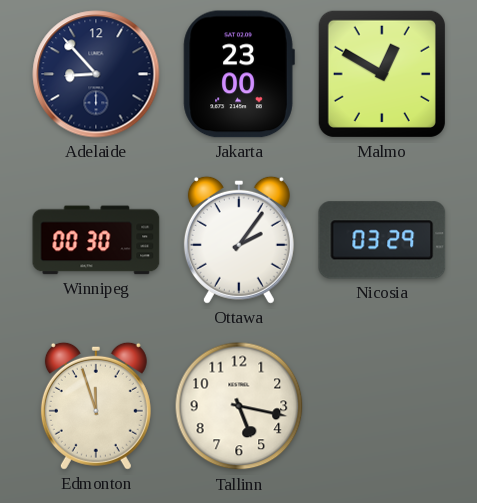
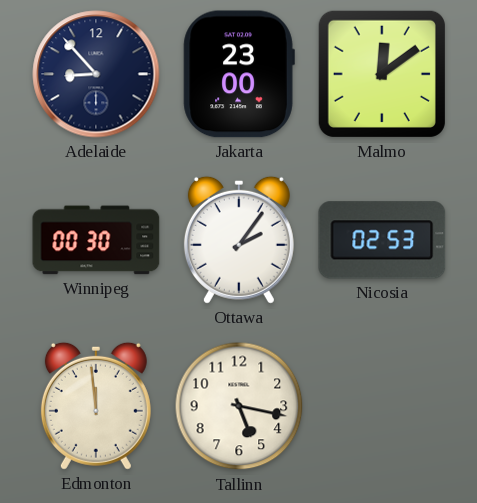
Malmo: 12:50 -> 12:09 (382, 74)
Nicosia: 03:29 -> 02:53 (382, 240)
Edmonton: 11:57 -> 11:59 (96, 406)
